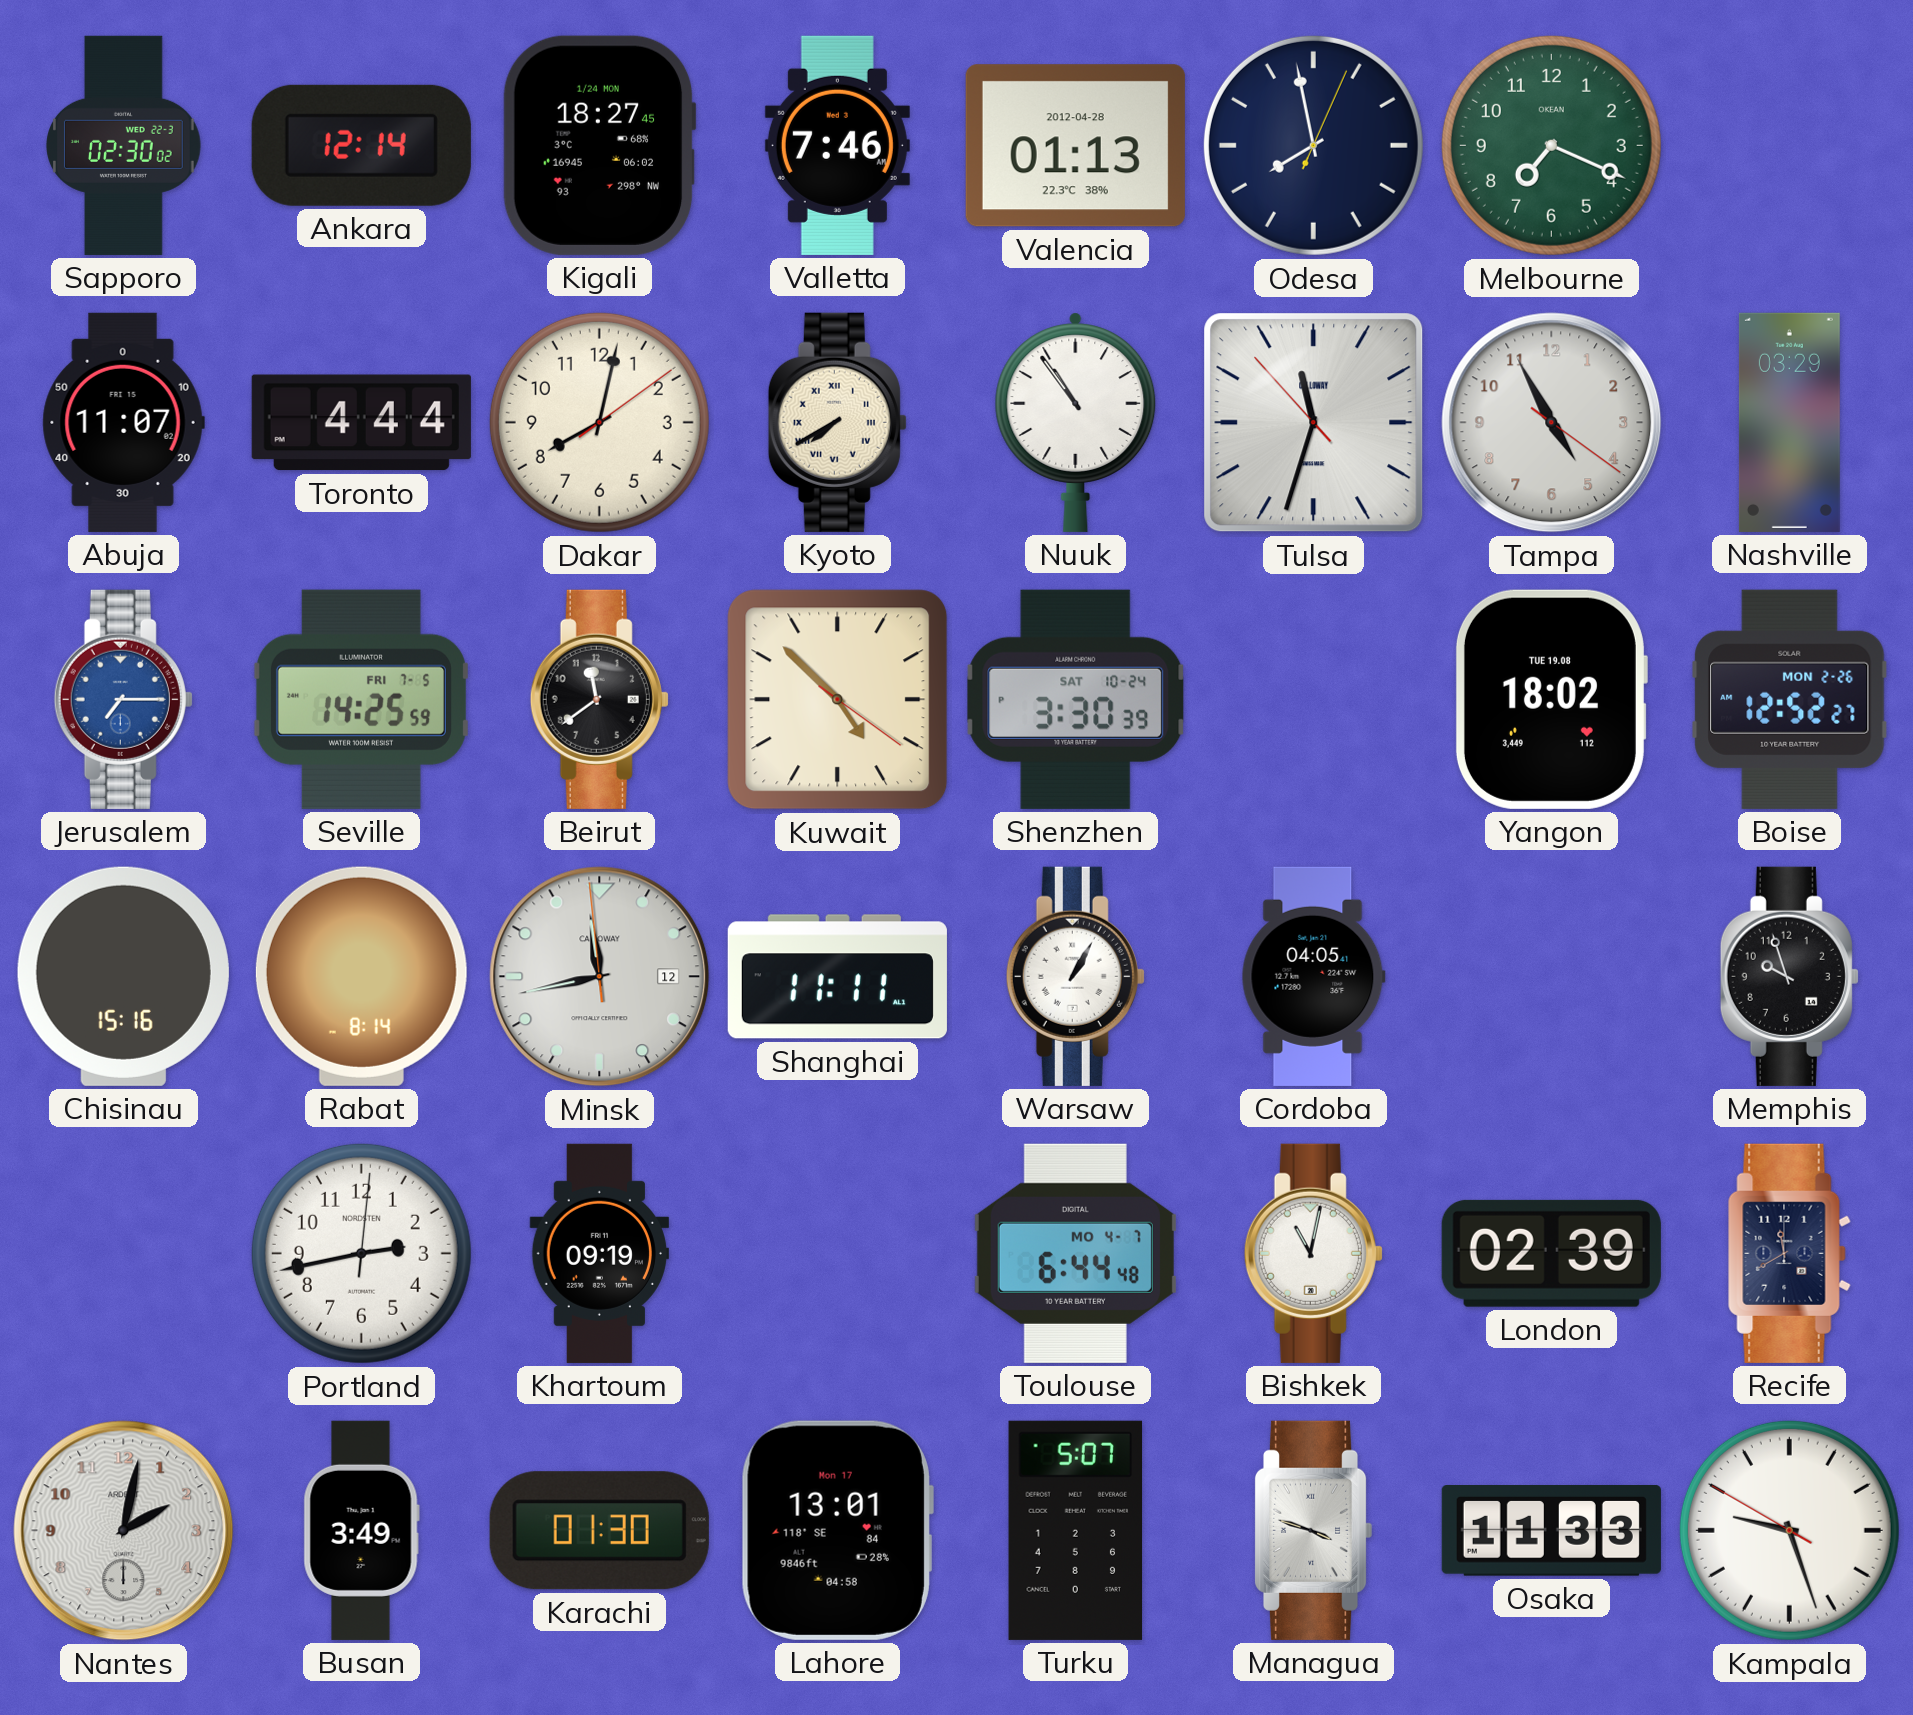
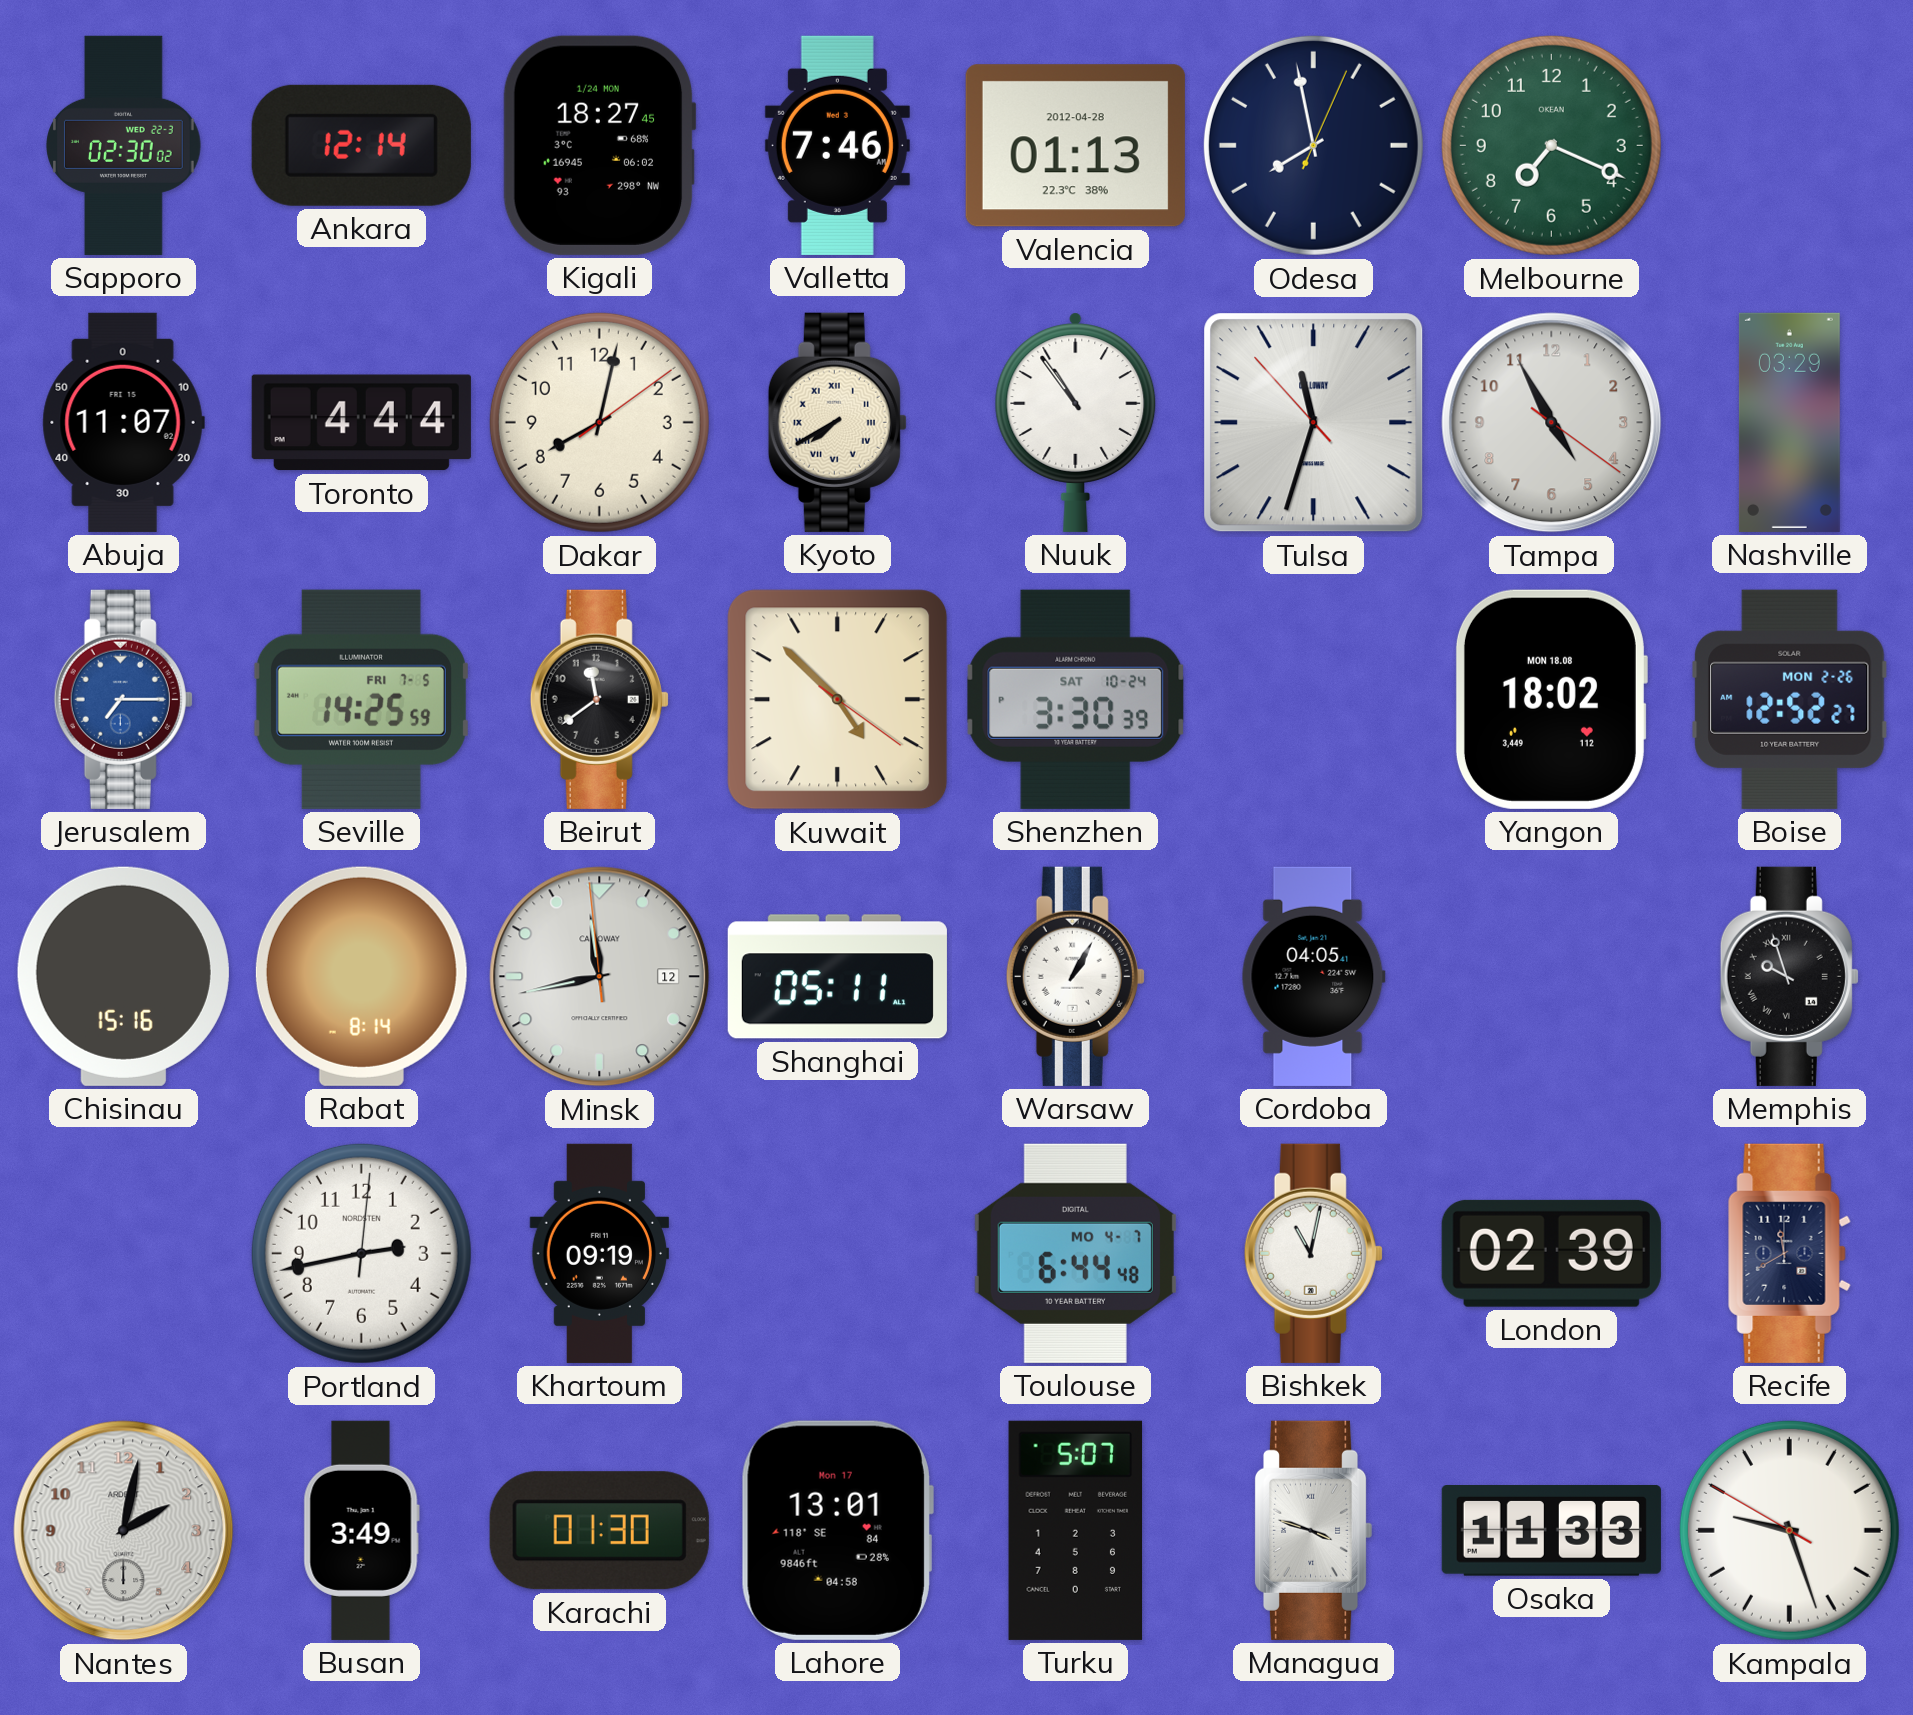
Yangon date: TUE 19.08 -> MON 18.08 (1551, 699)
Shanghai: 11:11 -> 05:11 (837, 977)
Memphis numerals: Arabic -> Roman (1789, 976)
